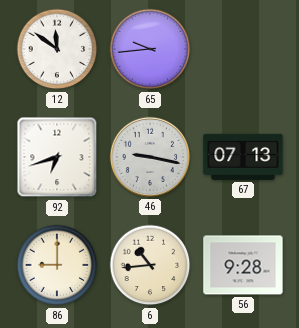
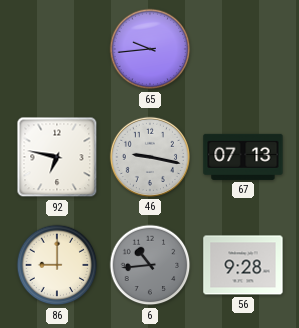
12: 11:51 -> none (57, 49)
92: 6:42 -> 6:47 (57, 157)
6 dial: cream -> grey (150, 265)
